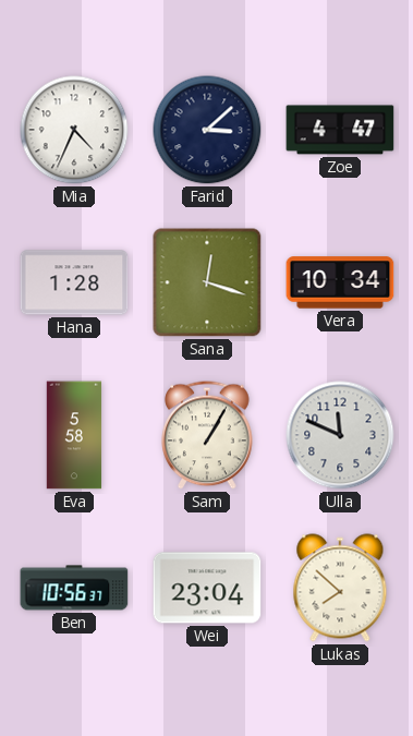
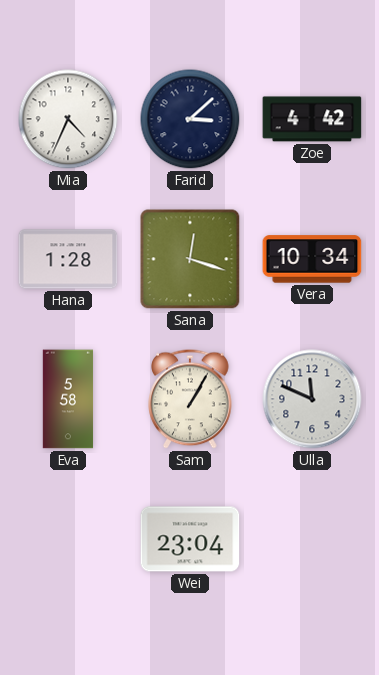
Zoe: 4:47 -> 4:42 (312, 119)
Ben: 10:56 -> none (74, 588)
Lukas: 7:52 -> none (340, 588)
